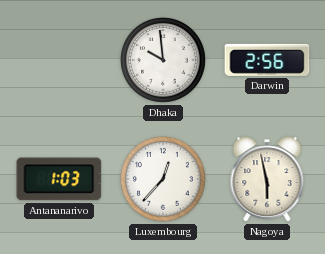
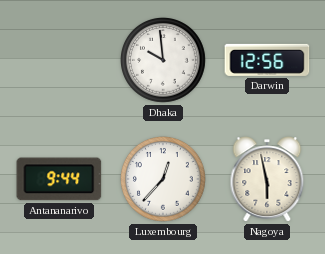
Darwin: 2:56 -> 12:56 (267, 60)
Antananarivo: 1:03 -> 9:44 (59, 179)
